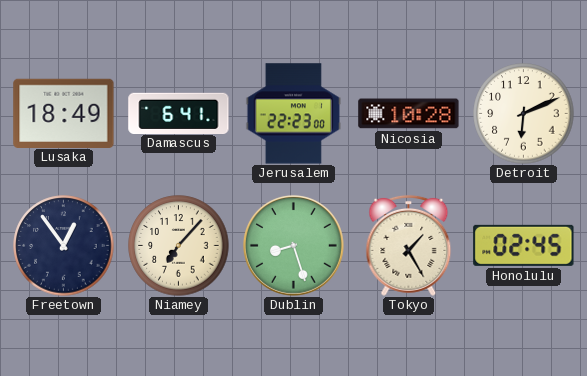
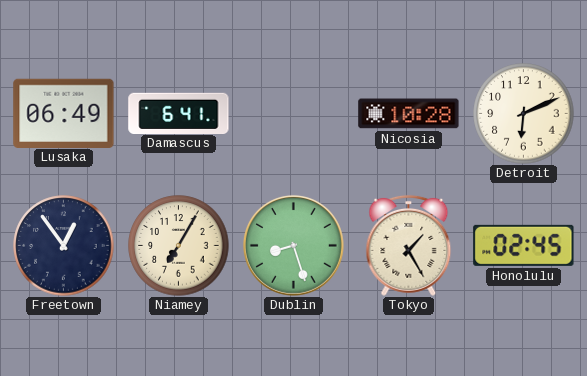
Lusaka: 18:49 -> 06:49 (64, 113)
Jerusalem: 22:23 -> none (293, 114)
Niamey: 7:07 -> 7:05 (179, 246)
